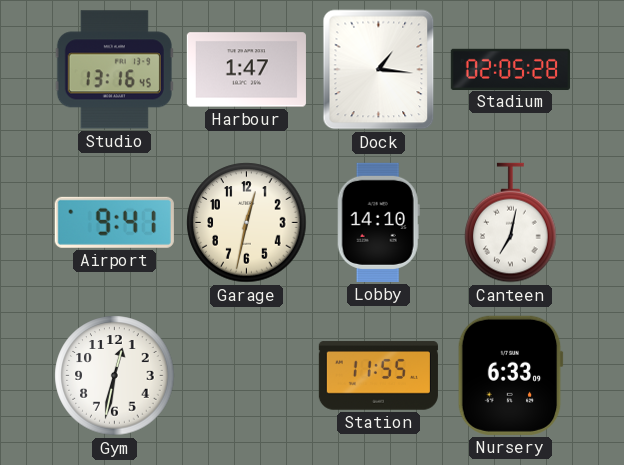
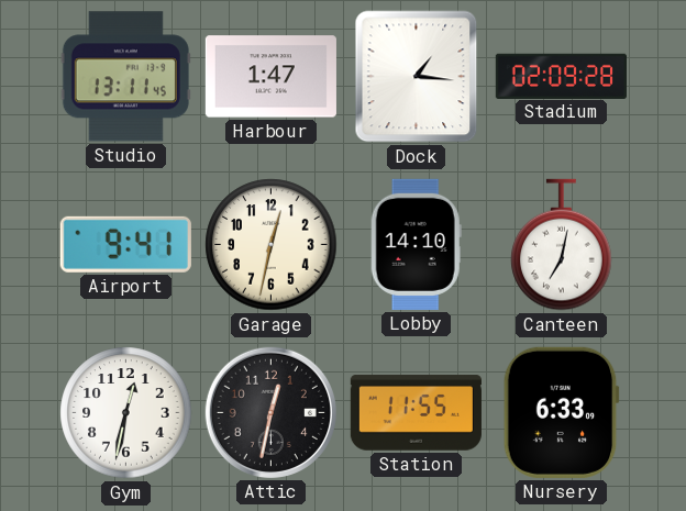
Studio: 13:16 -> 13:11 (125, 77)
Stadium: 02:05 -> 02:09 (561, 76)
Attic: none -> 12:32 (270, 412)
